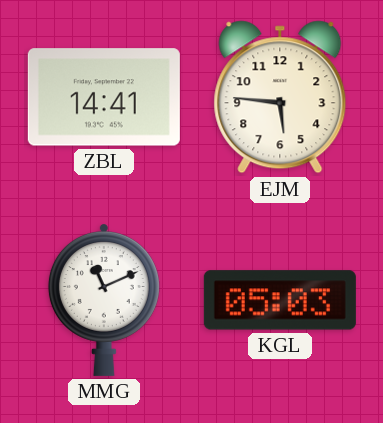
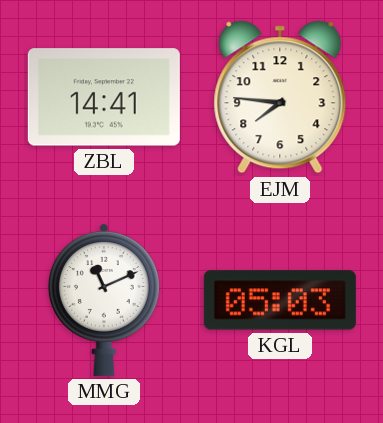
EJM: 5:46 -> 7:46 (280, 97)
